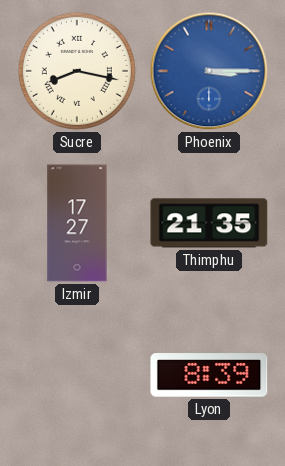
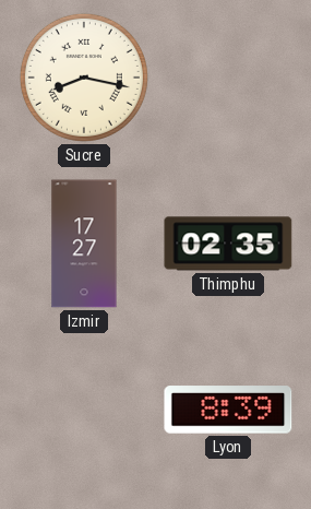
Phoenix: 3:15 -> none (209, 71)
Thimphu: 21:35 -> 02:35 (228, 244)
